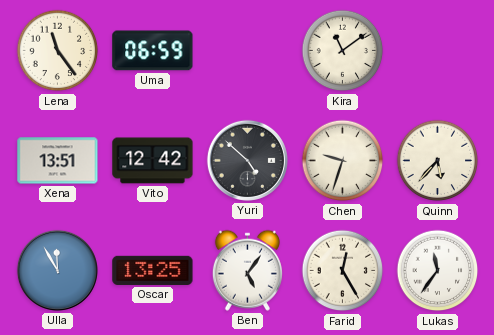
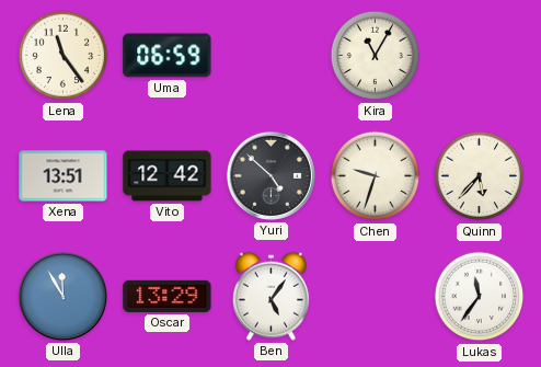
Kira: 11:09 -> 11:05 (376, 56)
Oscar: 13:25 -> 13:29 (168, 296)
Farid: 12:25 -> none (343, 271)
